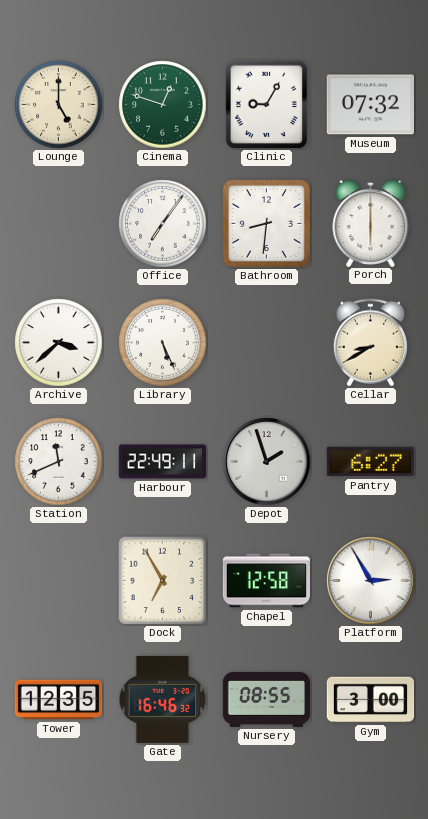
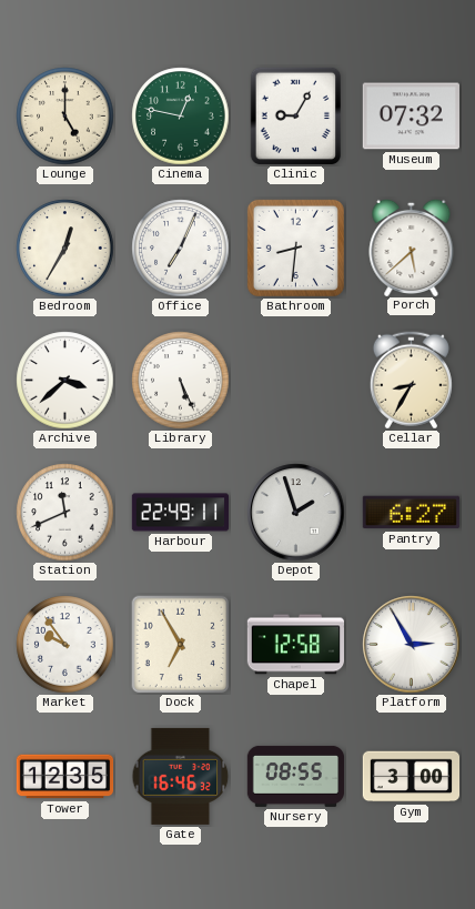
Cinema: 12:48 -> 12:47 (181, 117)
Bedroom: none -> 12:35 (65, 249)
Office: 7:06 -> 7:04 (181, 249)
Porch: 6:00 -> 5:38 (412, 246)
Cellar: 8:40 -> 8:35 (411, 381)
Market: none -> 9:54 (65, 645)
